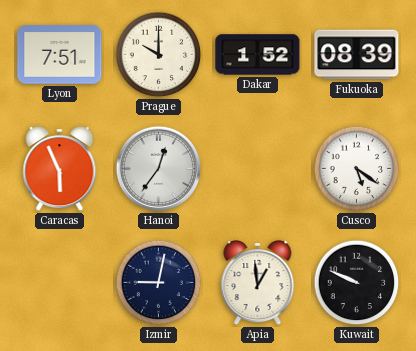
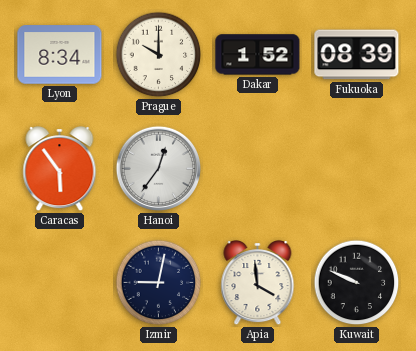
Lyon: 7:51 -> 8:34 (60, 55)
Caracas: 5:56 -> 5:54 (60, 170)
Cusco: 5:21 -> none (357, 169)
Apia: 12:59 -> 3:59 (258, 284)
